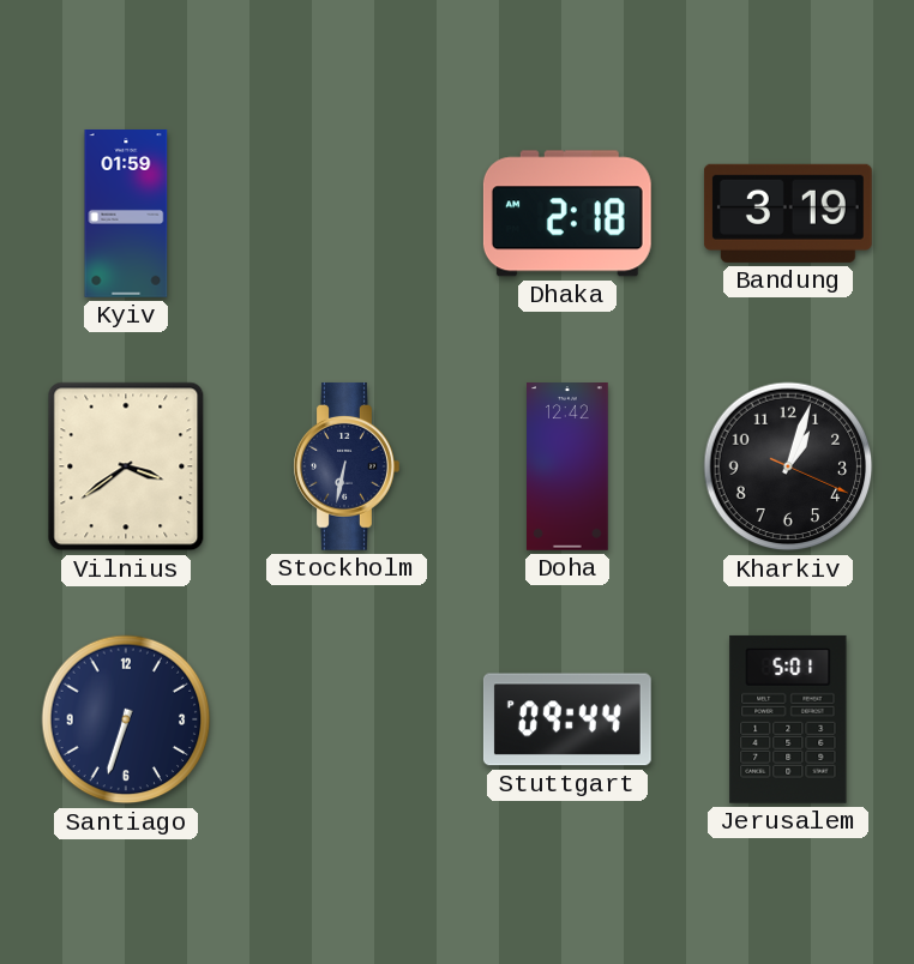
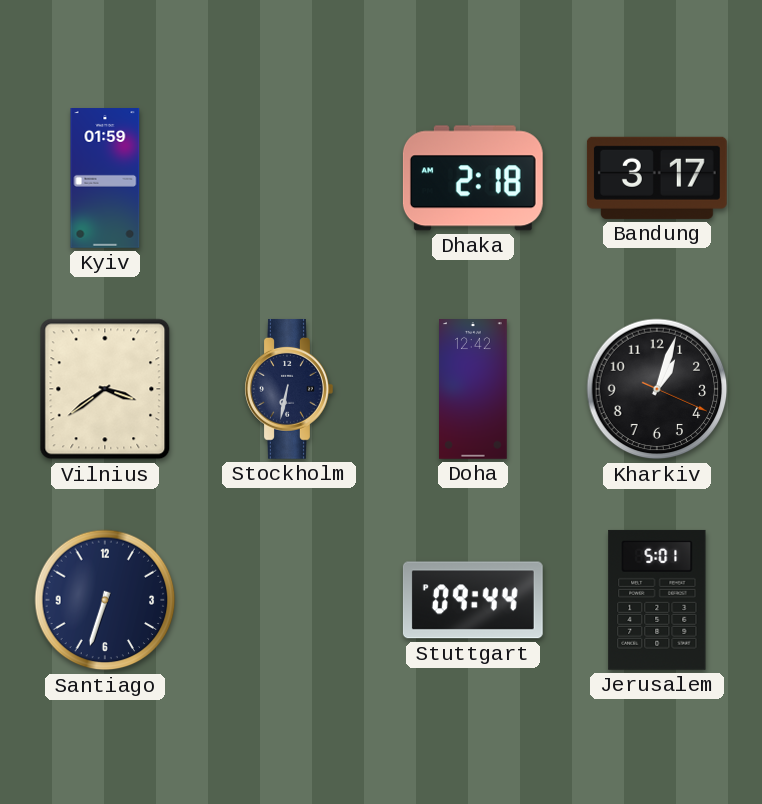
Bandung: 3:19 -> 3:17 (657, 178)
